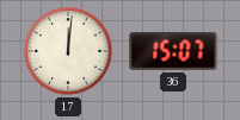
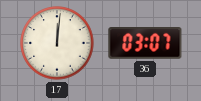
36: 15:07 -> 03:07 (145, 44)
